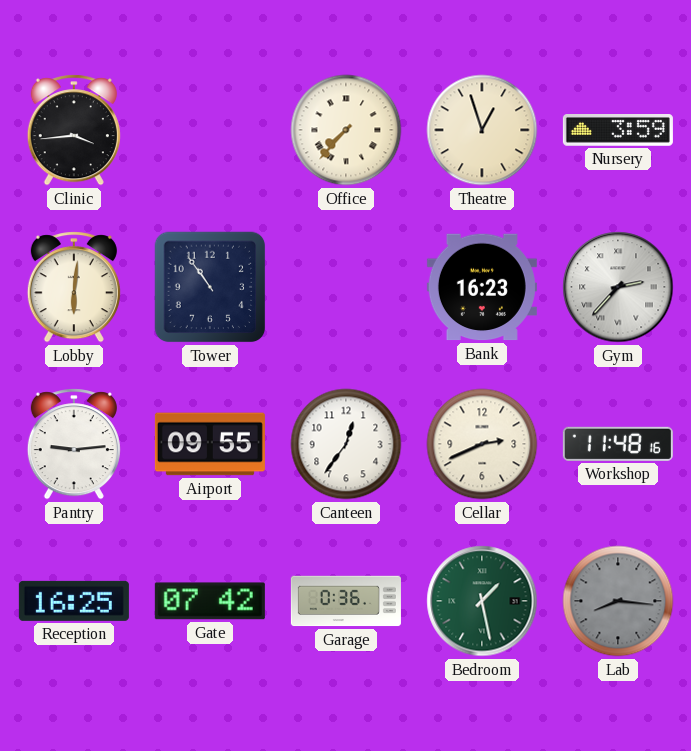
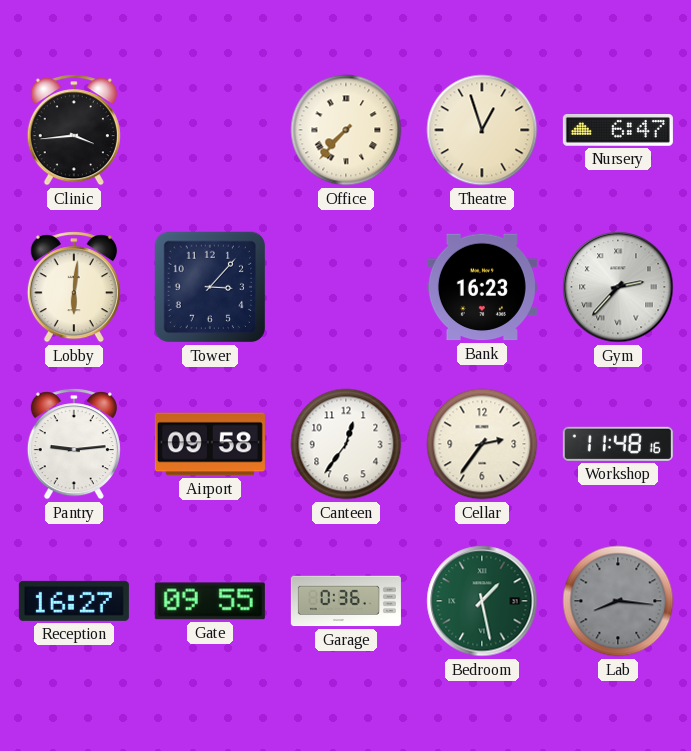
Nursery: 3:59 -> 6:47 (618, 130)
Tower: 10:54 -> 3:07 (210, 287)
Airport: 09:55 -> 09:58 (210, 444)
Cellar: 2:41 -> 2:36 (482, 444)
Reception: 16:25 -> 16:27 (74, 601)
Gate: 07:42 -> 09:55 (210, 601)
